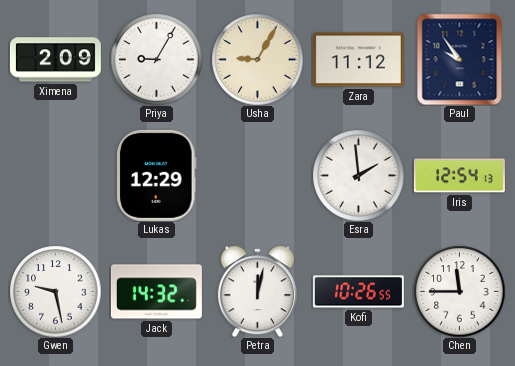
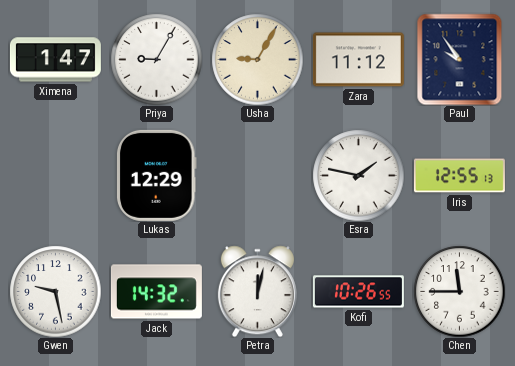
Ximena: 2:09 -> 1:47 (55, 60)
Esra: 1:59 -> 1:47 (358, 175)
Iris: 12:54 -> 12:55 (459, 176)
